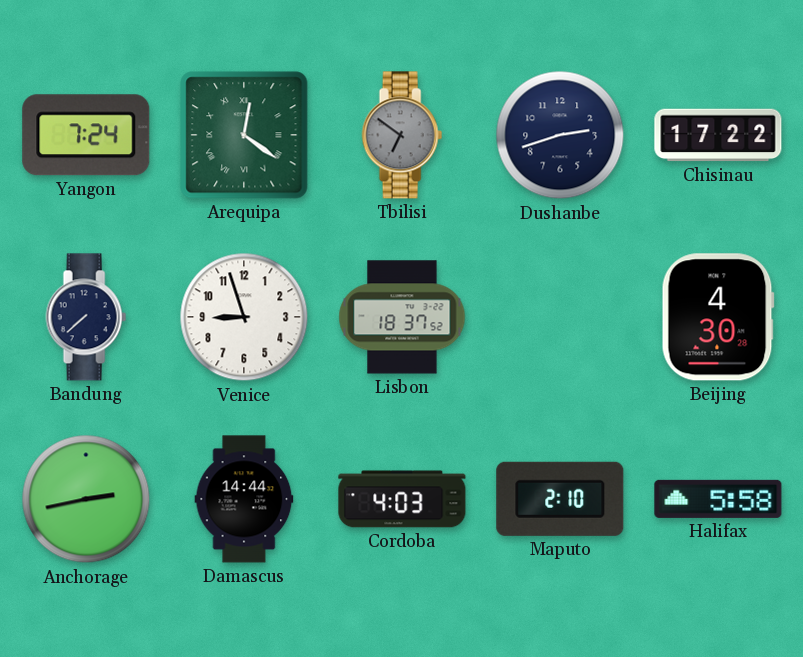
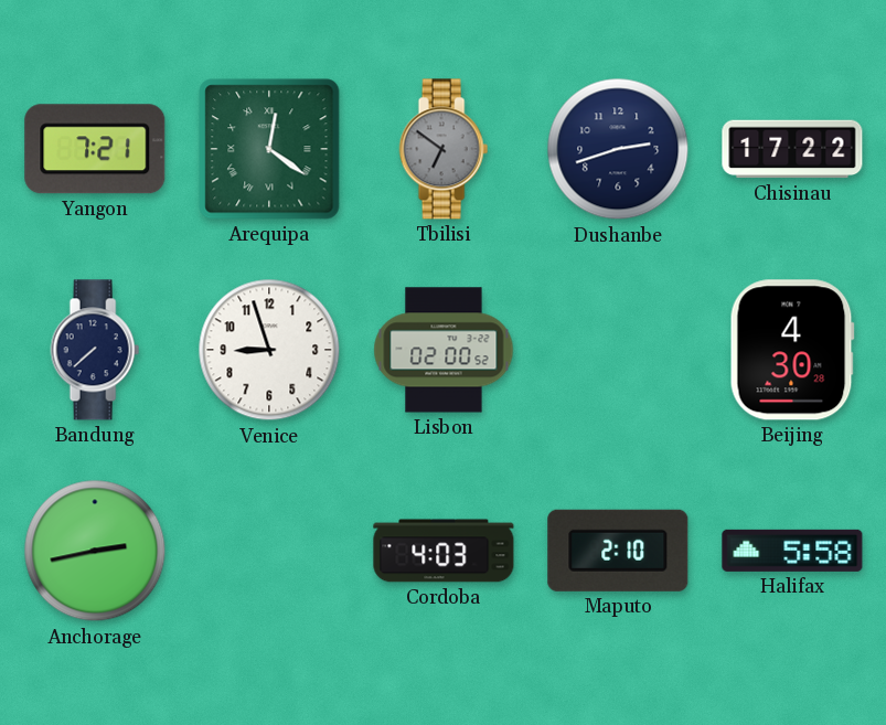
Yangon: 7:24 -> 7:21 (95, 149)
Lisbon: 18:37 -> 02:00 (444, 350)
Damascus: 14:44 -> none (244, 499)
